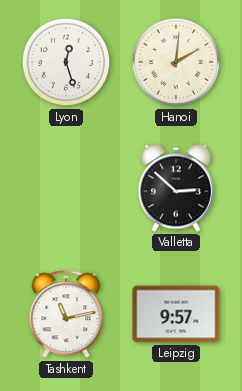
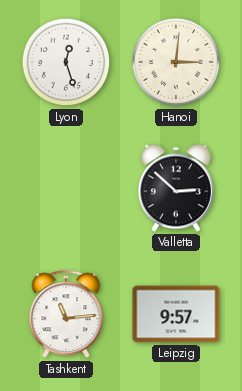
Hanoi: 2:01 -> 3:01 (176, 62)
Tashkent: 11:13 -> 11:14 (66, 315)
